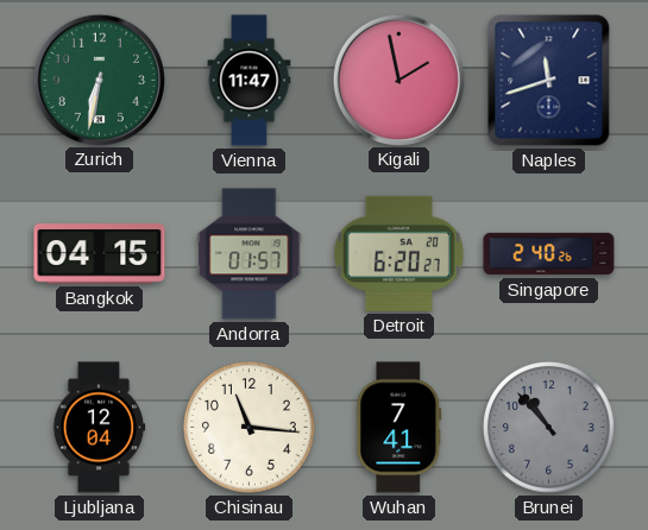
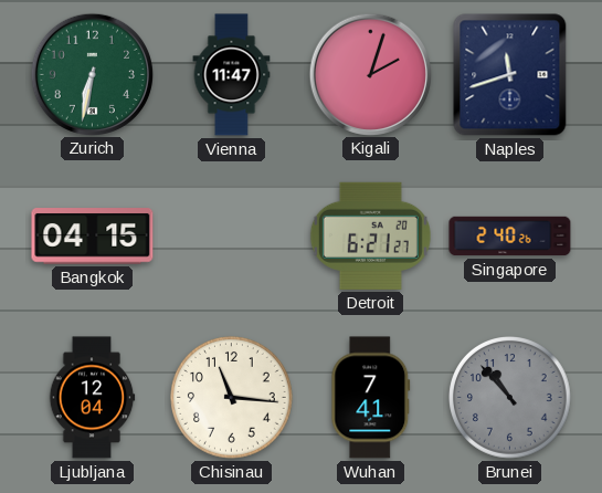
Kigali: 1:58 -> 2:03 (370, 74)
Andorra: 01:57 -> none (250, 254)
Detroit: 6:20 -> 6:21 (370, 235)
